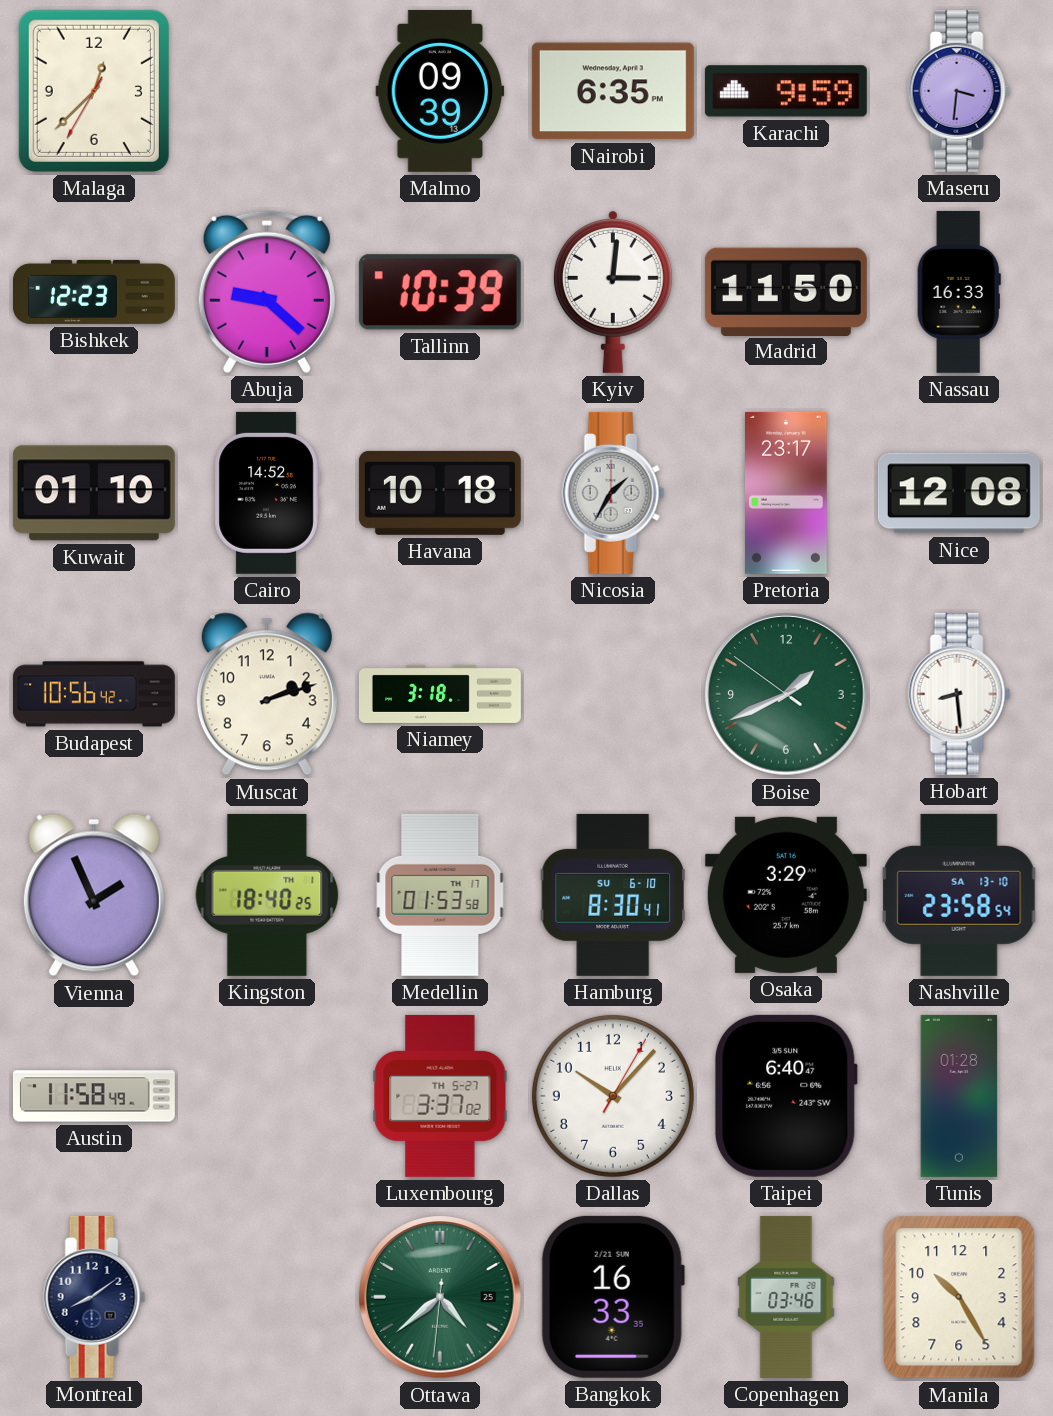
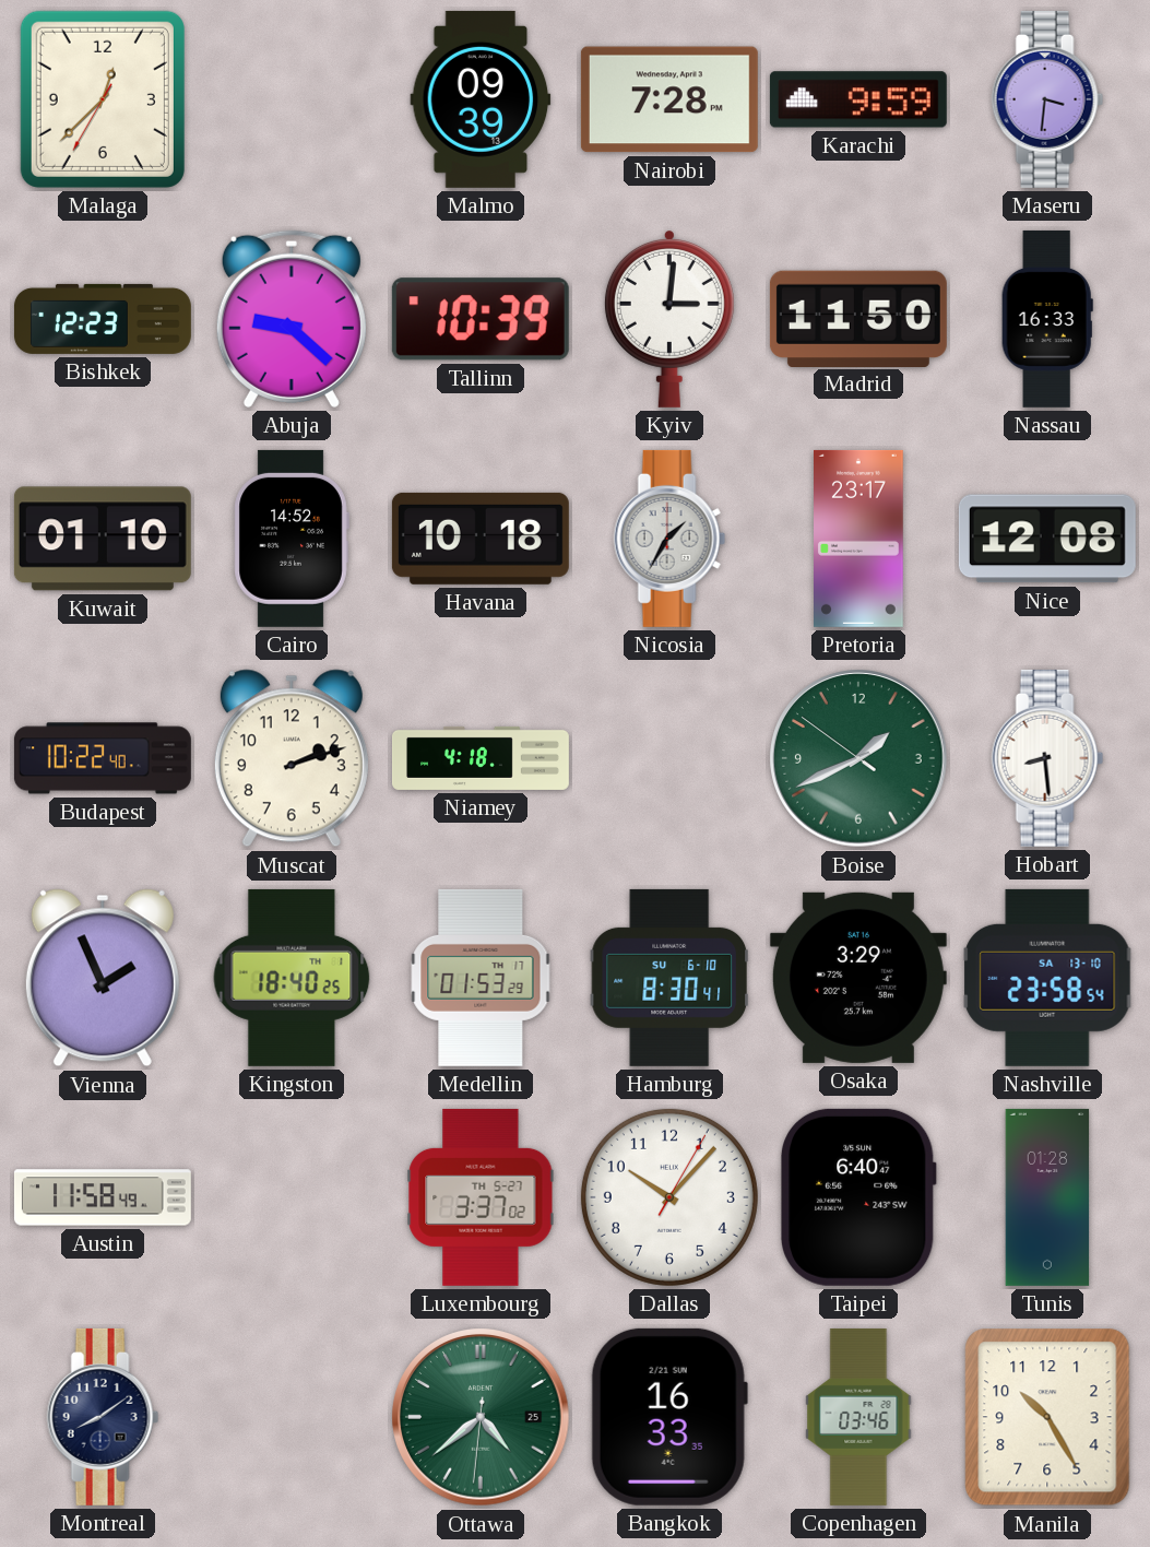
Nairobi: 6:35 -> 7:28 (669, 99)
Budapest: 10:56 -> 10:22 (103, 758)
Niamey: 3:18 -> 4:18 (482, 758)
Medellin: 01:53:58 -> 01:53:29 (481, 978)
